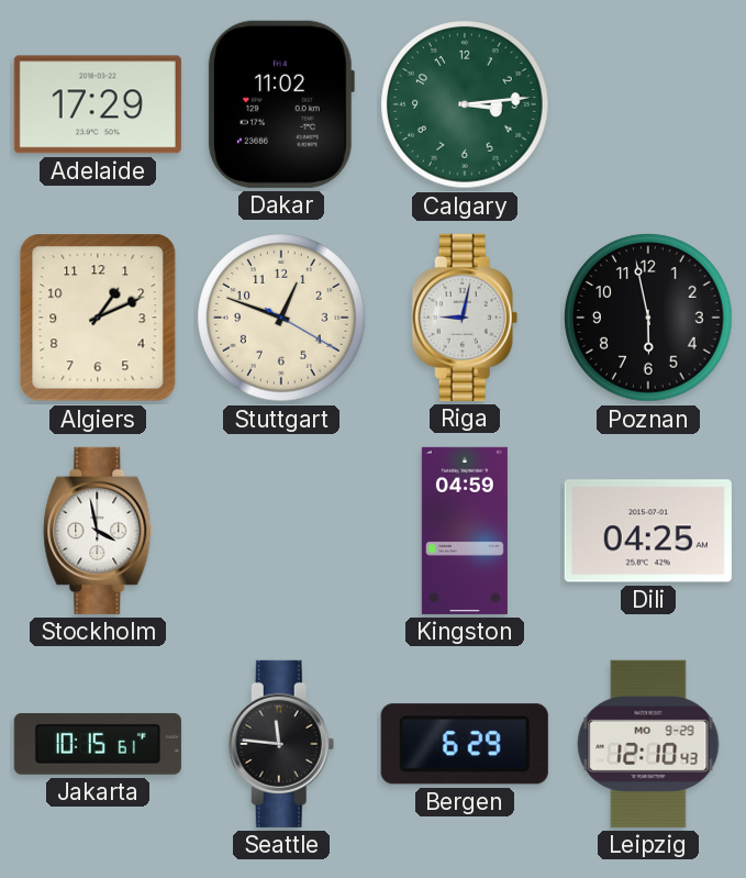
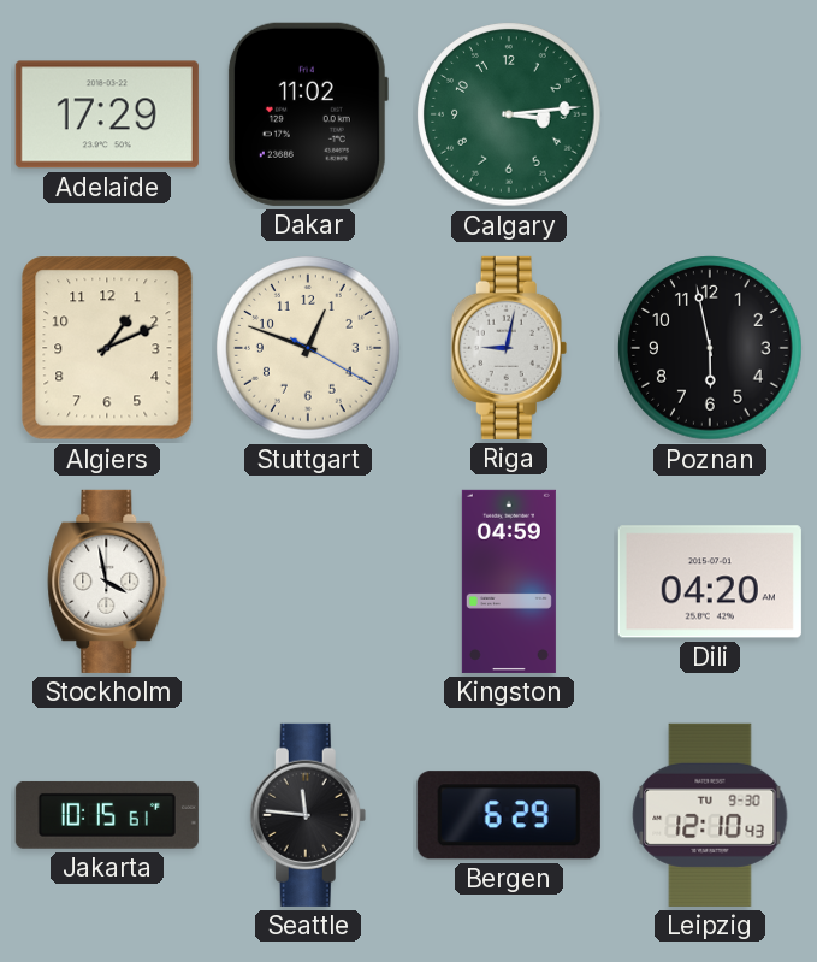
Dili: 04:25 -> 04:20 (710, 582)
Leipzig date: MO 9-29 -> TU 9-30 (710, 815)
